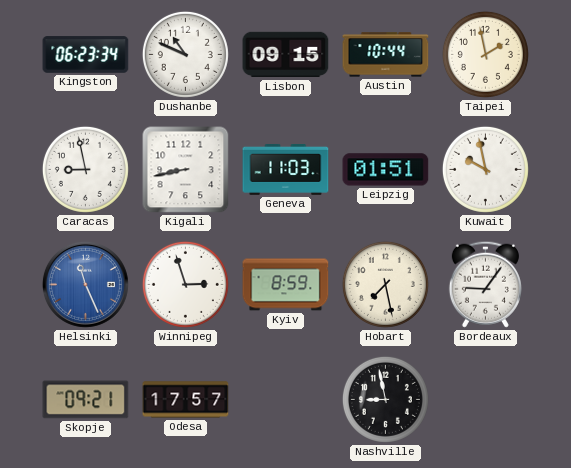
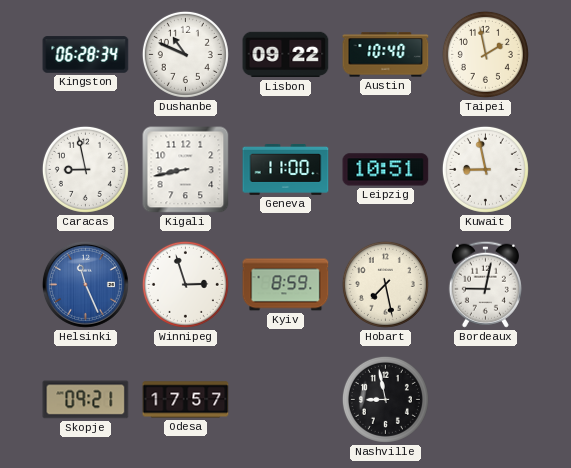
Kingston: 06:23 -> 06:28 (86, 55)
Lisbon: 09:15 -> 09:22 (286, 55)
Austin: 10:44 -> 10:40 (386, 55)
Geneva: 11:03 -> 11:00 (286, 169)
Leipzig: 01:51 -> 10:51 (386, 170)
Kuwait: 9:58 -> 8:58 (485, 169)
Bordeaux: 9:06 -> 9:02 (485, 284)
